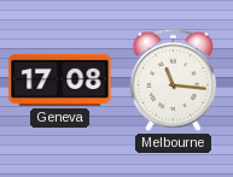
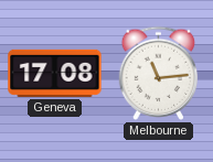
Melbourne: 11:16 -> 11:14 (159, 73)
